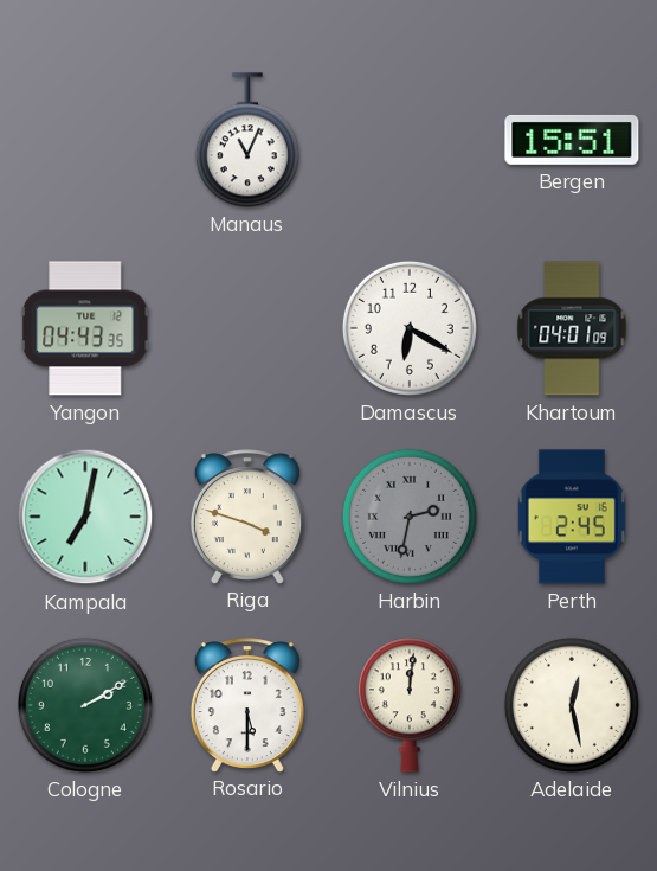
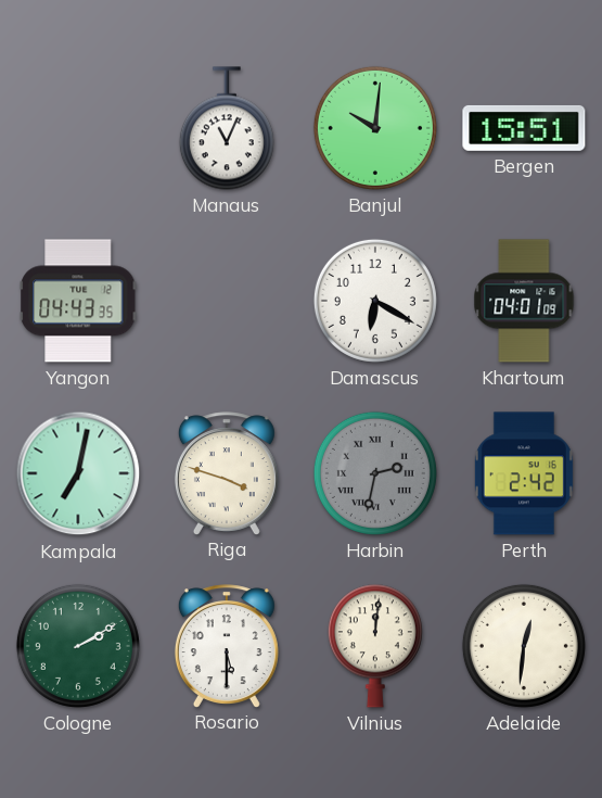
Banjul: none -> 10:01 (375, 128)
Perth: 2:45 -> 2:42 (524, 473)
Adelaide: 12:28 -> 12:31 (524, 646)
